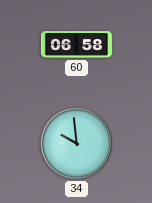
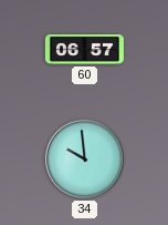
60: 06:58 -> 06:57 (84, 50)
